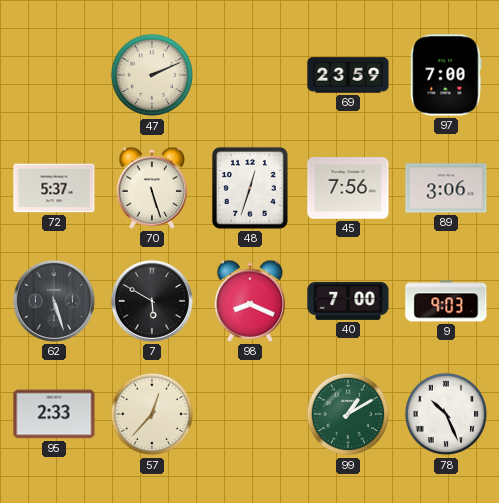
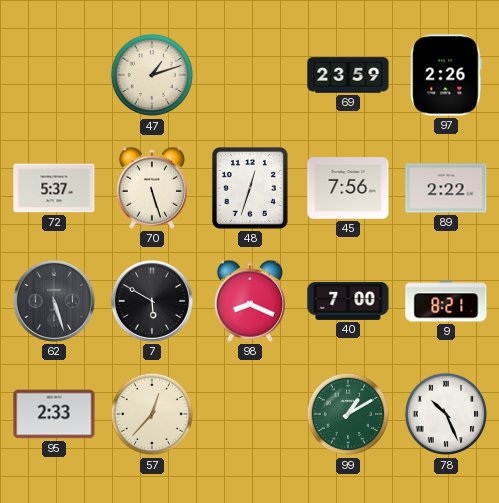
47: 2:11 -> 1:12 (152, 75)
97: 7:00 -> 2:26 (446, 75)
89: 3:06 -> 2:22 (446, 188)
9: 9:03 -> 8:21 (446, 301)
